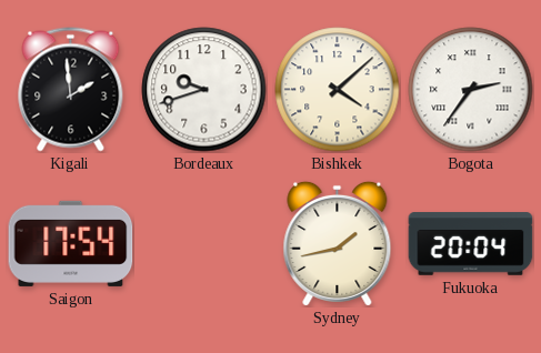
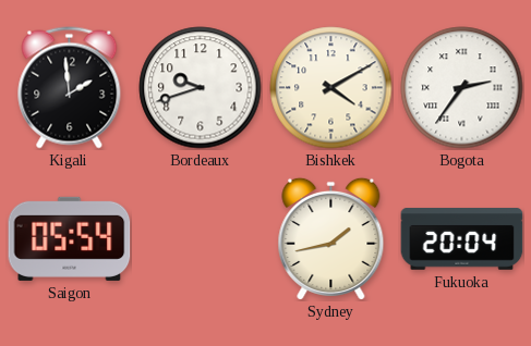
Bishkek: 4:08 -> 4:10 (331, 88)
Saigon: 17:54 -> 05:54 (70, 238)
